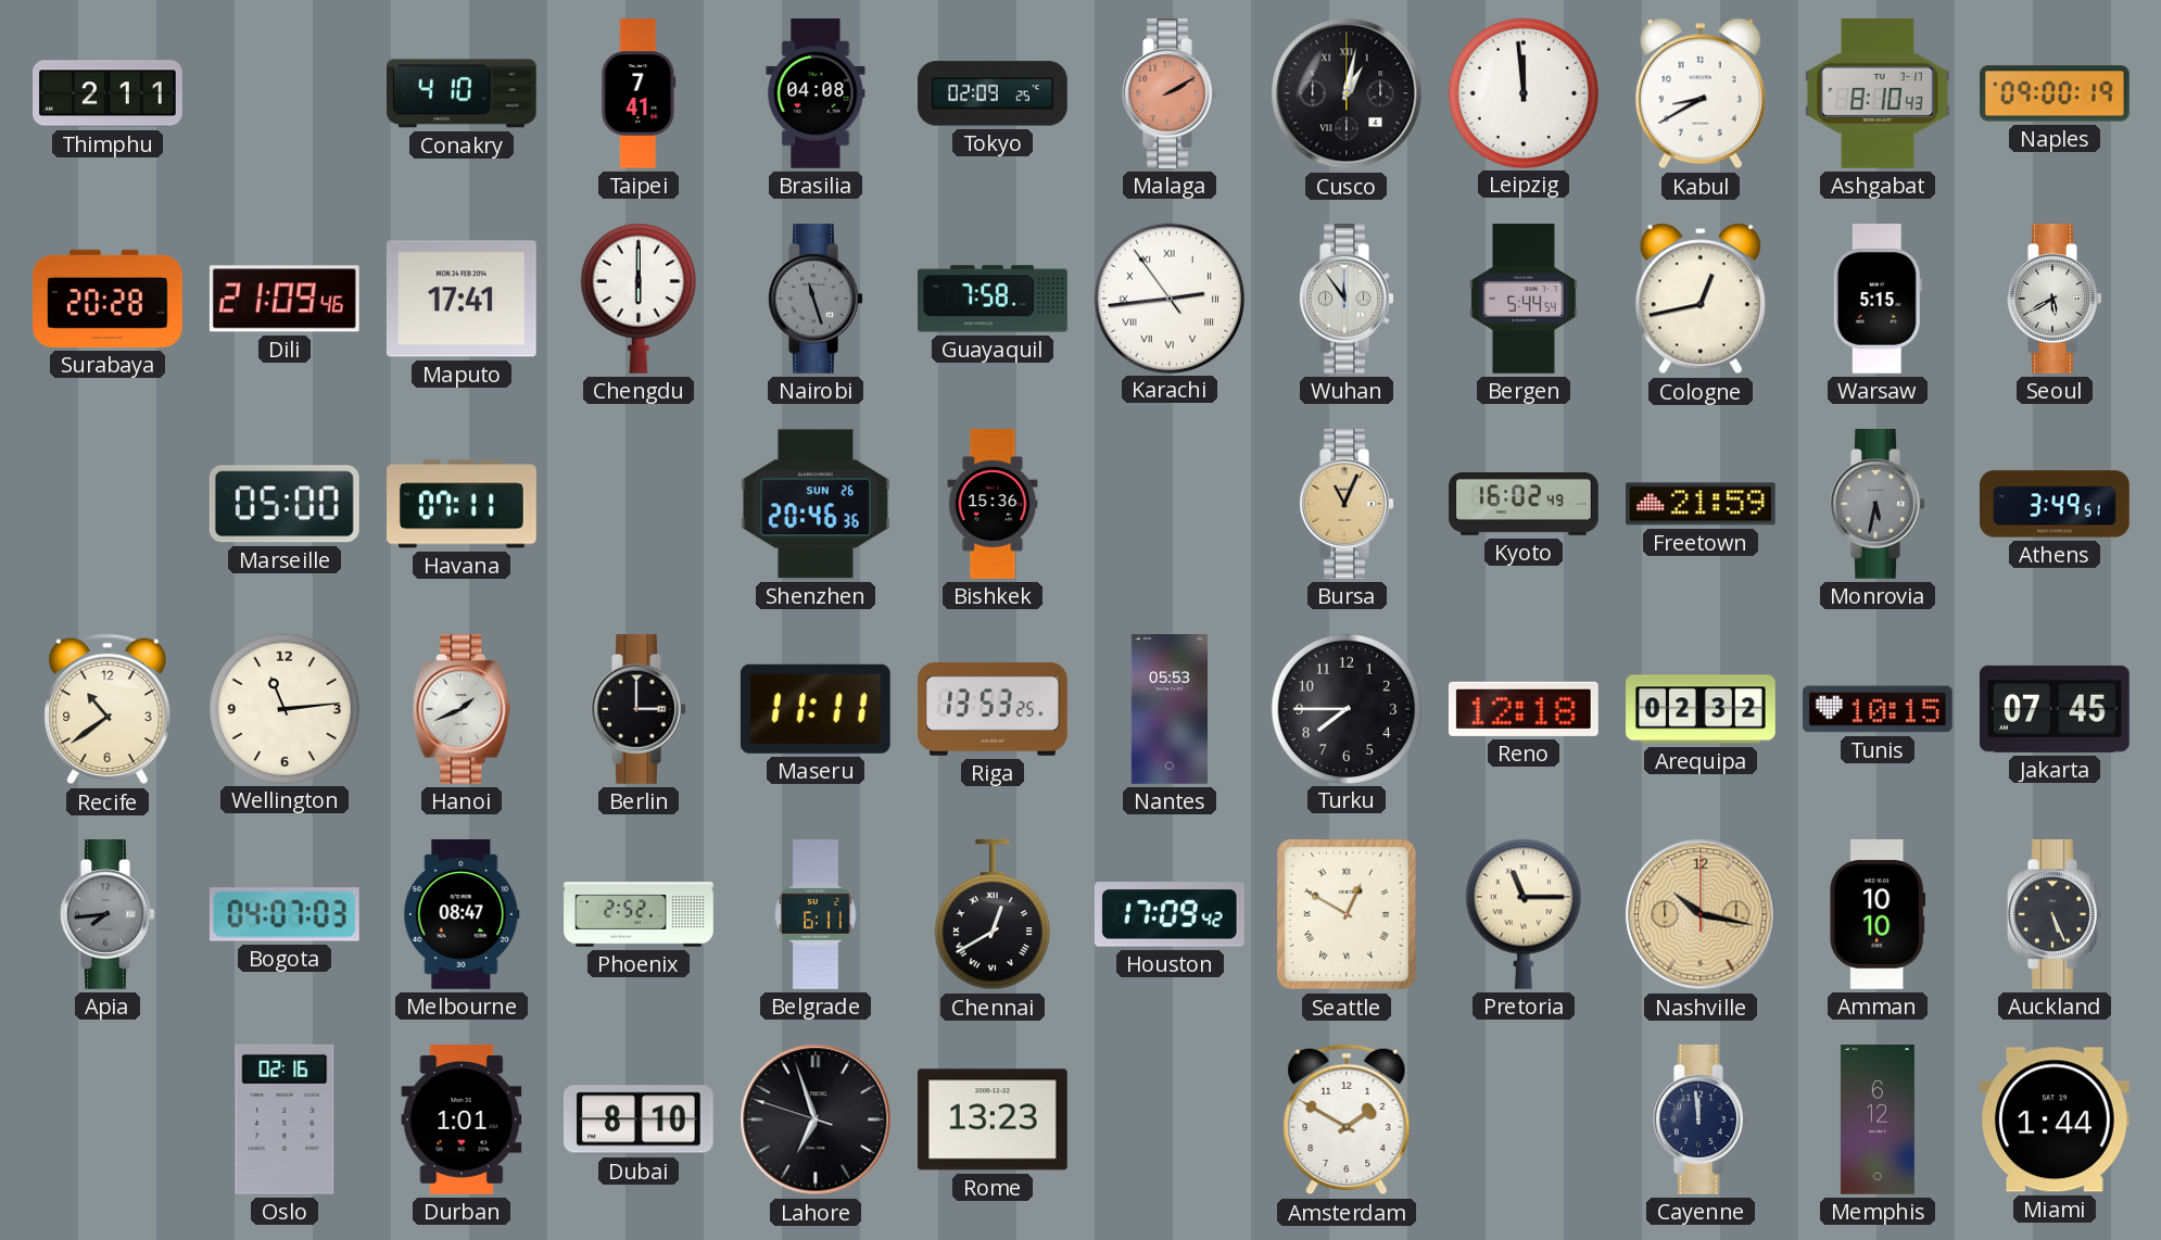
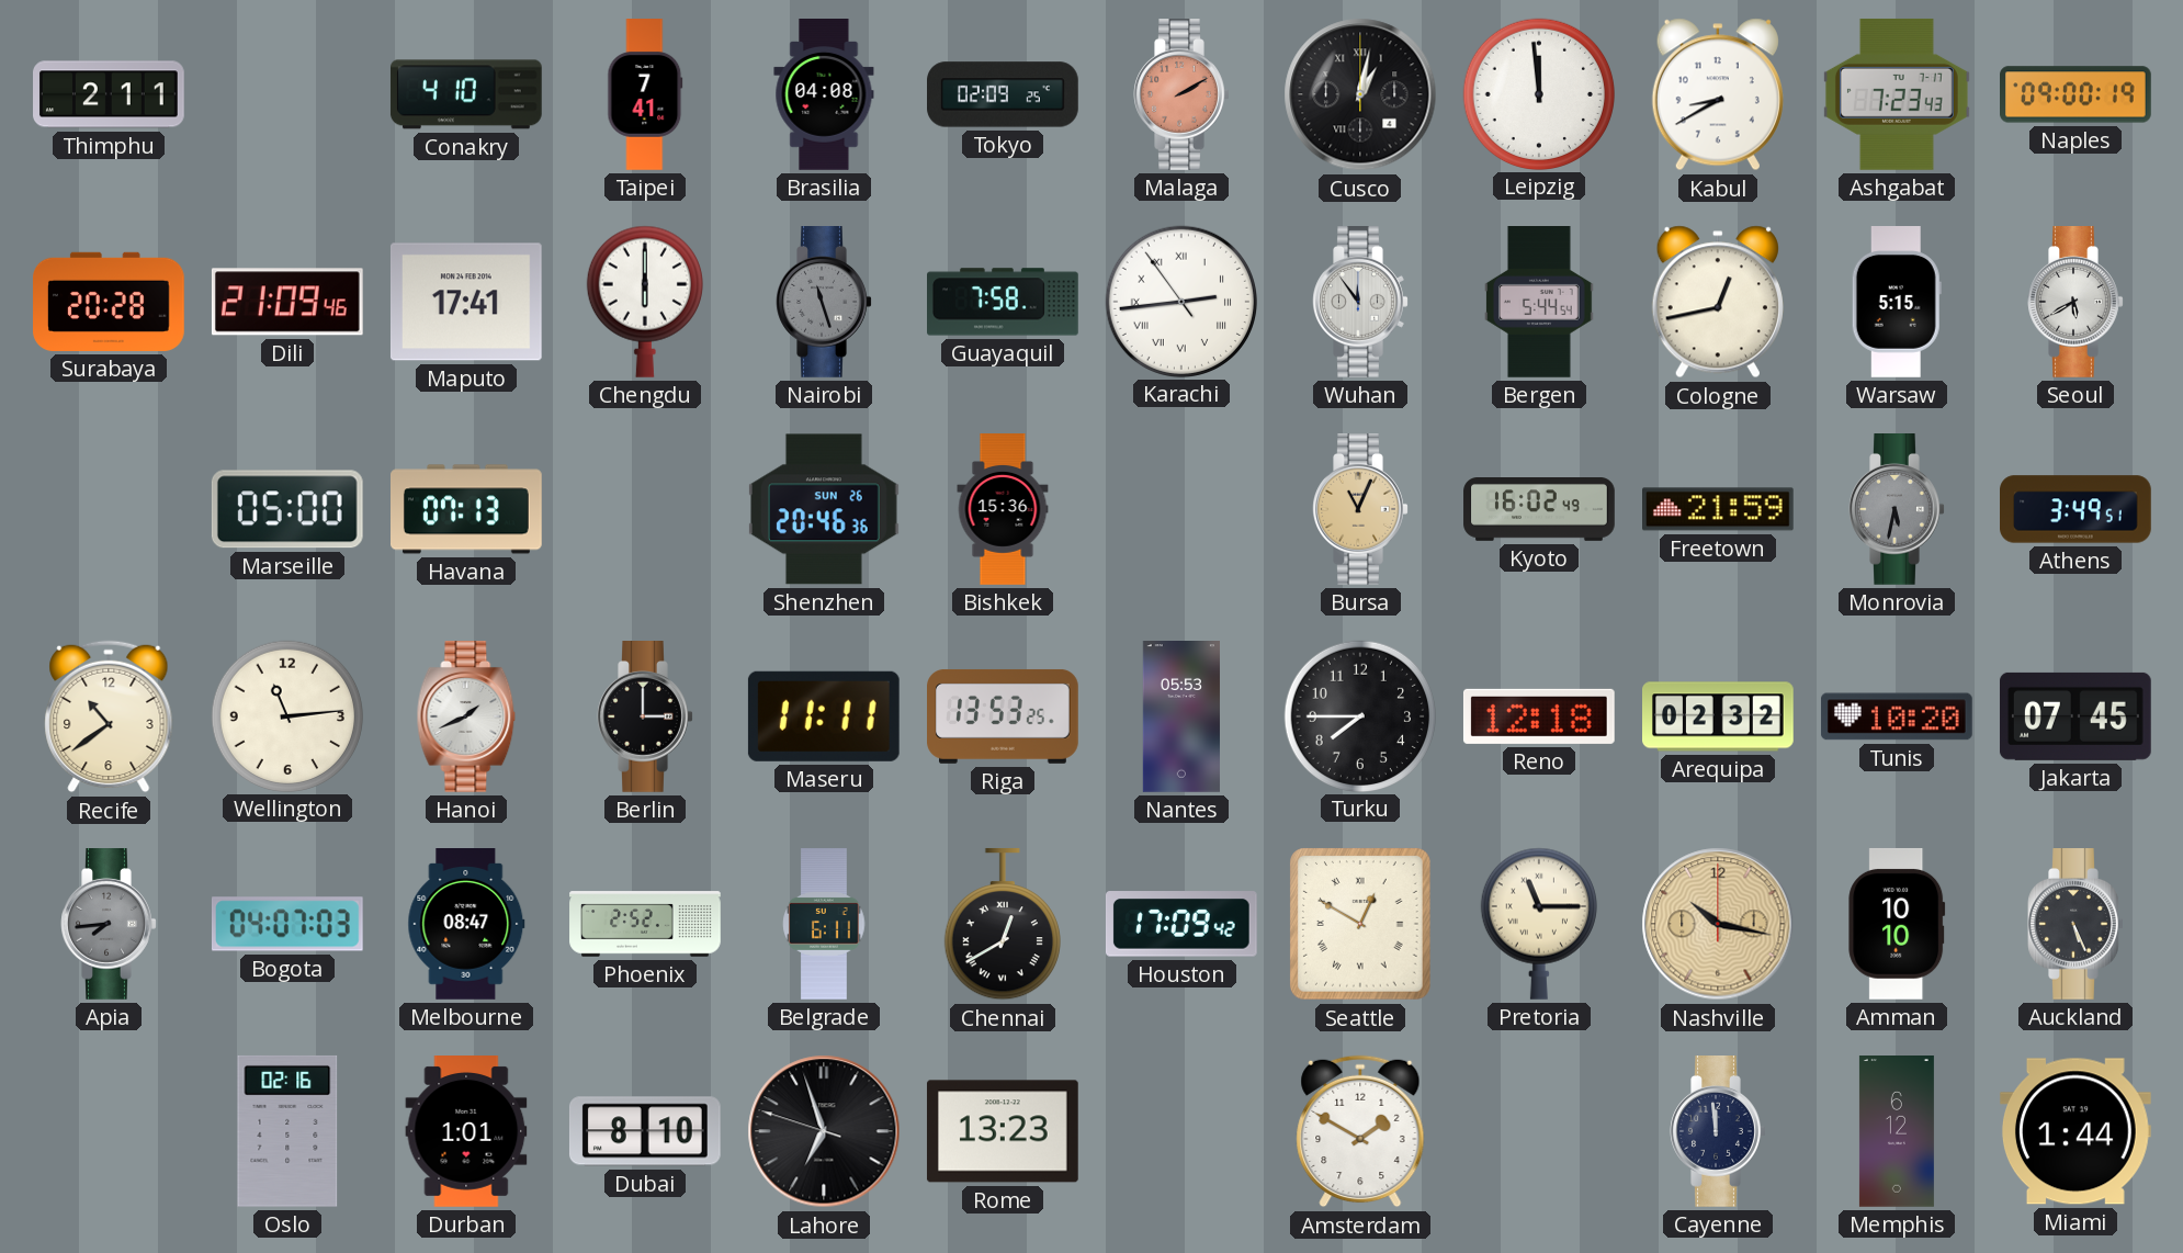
Ashgabat: 8:10 -> 7:23 (1897, 94)
Havana: 07:11 -> 07:13 (467, 509)
Tunis: 10:15 -> 10:20 (1897, 716)
